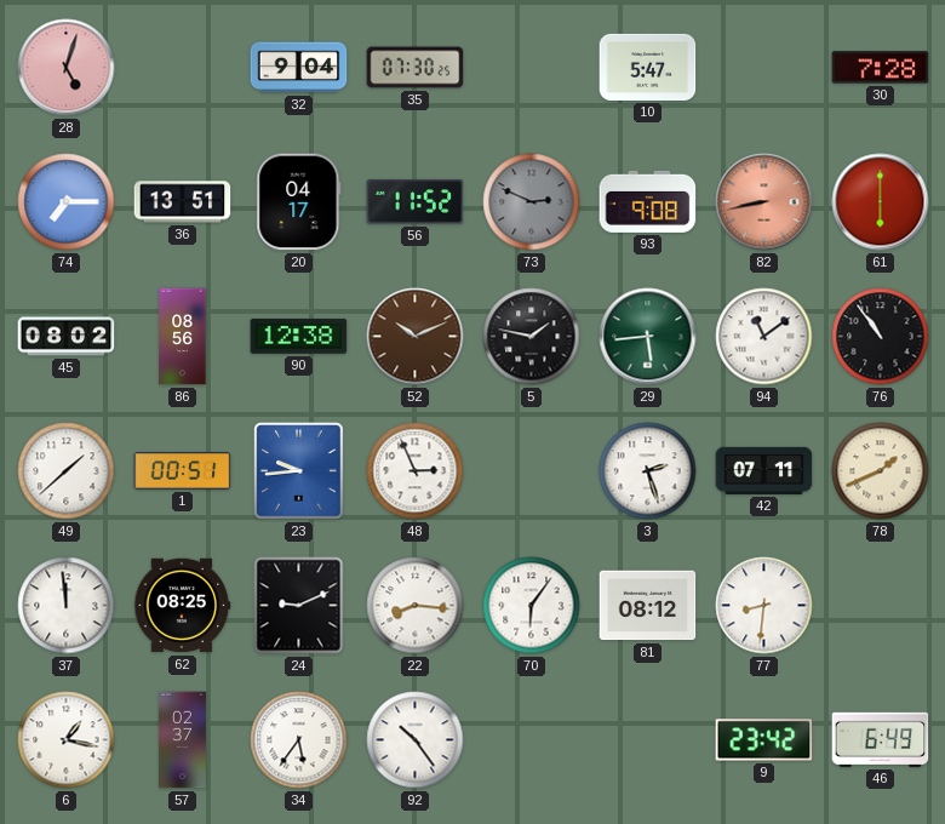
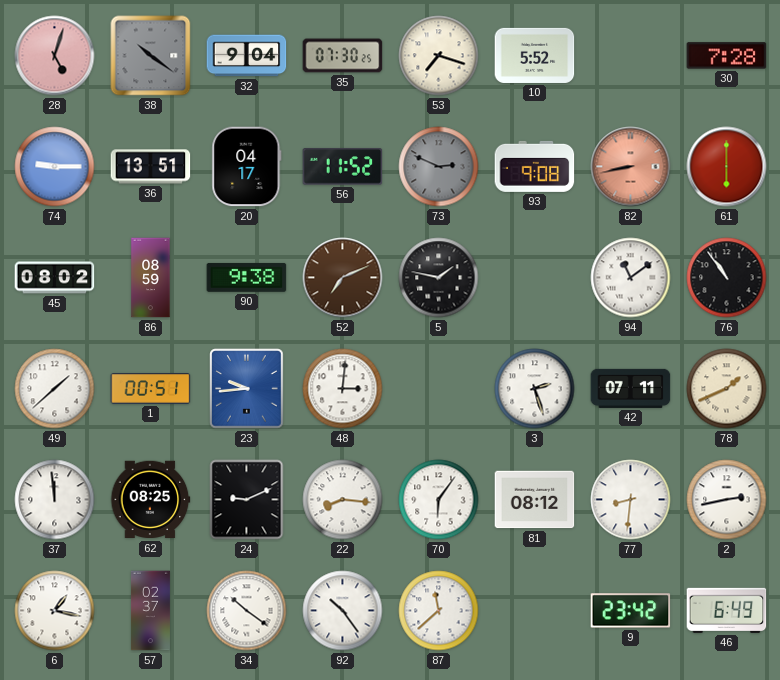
38: none -> 10:21 (151, 56)
53: none -> 7:18 (439, 56)
10: 5:47 -> 5:52 (535, 55)
74: 7:15 -> 9:15 (55, 167)
86: 08:56 -> 08:59 (151, 278)
90: 12:38 -> 9:38 (247, 278)
52: 10:11 -> 7:11 (343, 278)
29: 5:44 -> none (648, 337)
48: 2:56 -> 3:01 (343, 389)
2: none -> 2:43 (727, 500)
34: 5:36 -> 10:21 (247, 611)
87: none -> 11:38 (439, 611)
